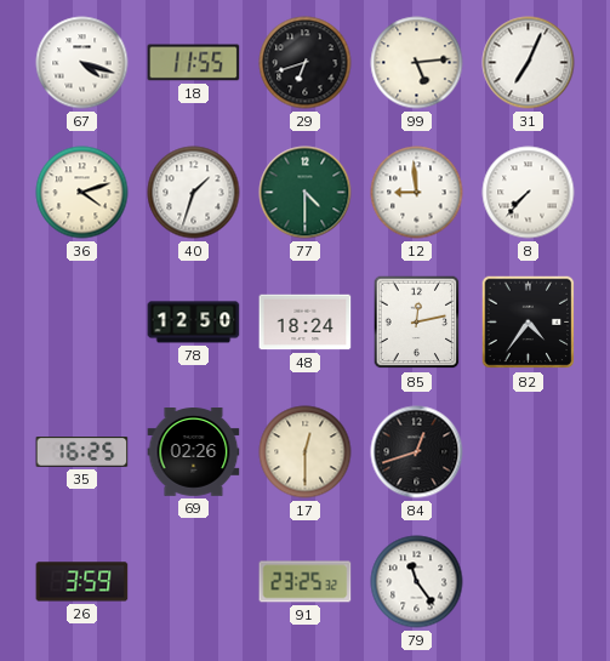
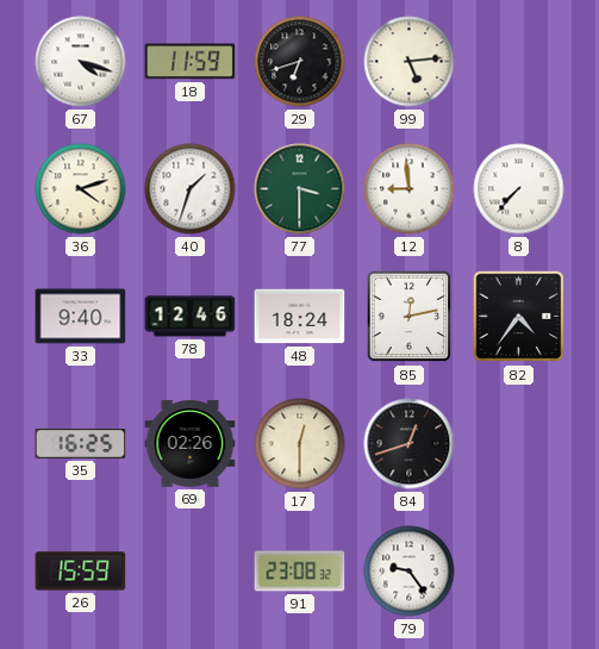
18: 11:55 -> 11:59 (191, 62)
31: 7:04 -> none (529, 63)
77: 4:30 -> 3:30 (300, 189)
33: none -> 9:40 (81, 317)
78: 12:50 -> 12:46 (191, 317)
26: 3:59 -> 15:59 (81, 572)
91: 23:25 -> 23:08 (300, 572)
79: 11:24 -> 9:24 (410, 572)
